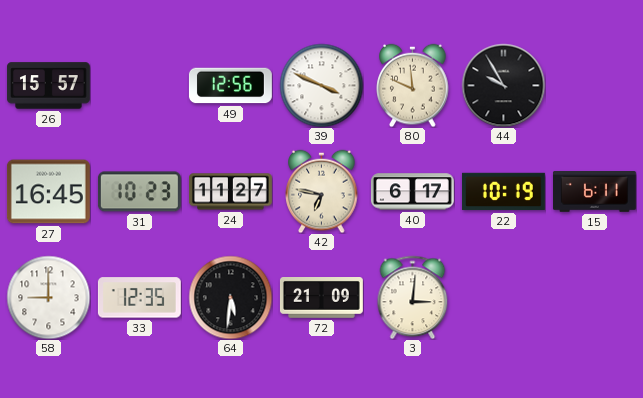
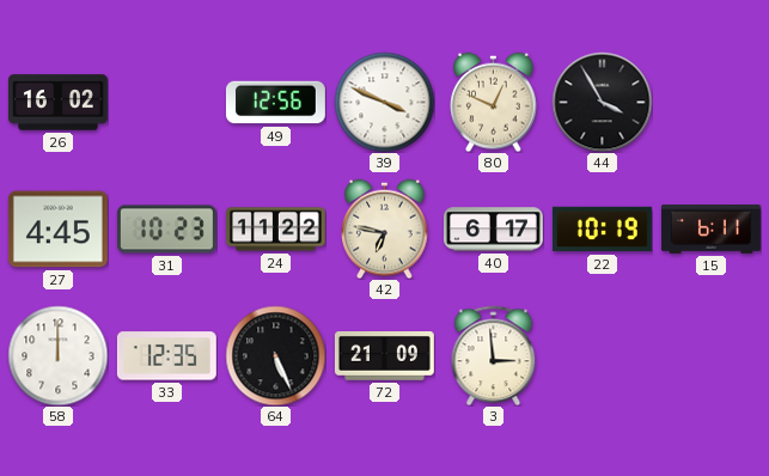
26: 15:57 -> 16:02 (57, 103)
80: 11:49 -> 12:49 (494, 102)
44: 9:55 -> 3:55 (602, 102)
27: 16:45 -> 4:45 (57, 230)
24: 11:27 -> 11:22 (275, 230)
58: 9:00 -> 12:00 (57, 355)
64: 5:31 -> 5:26 (275, 355)
3: 3:01 -> 2:59 (494, 355)
